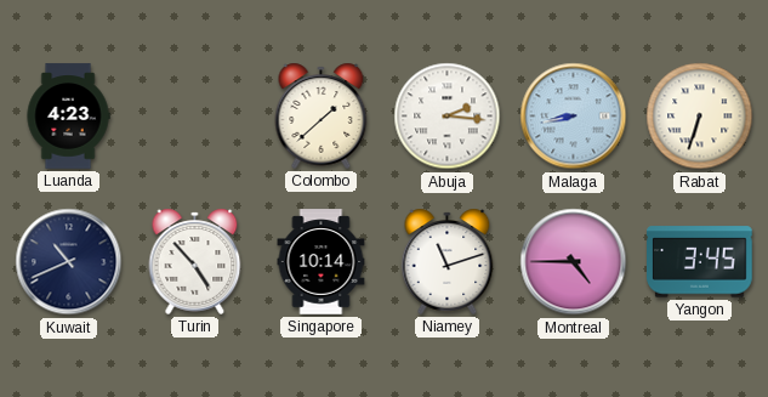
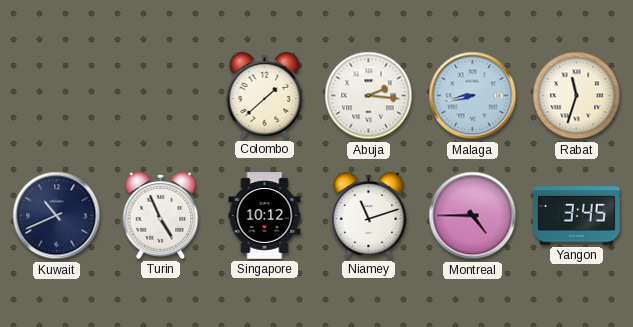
Luanda: 4:23 -> none (68, 117)
Rabat: 6:33 -> 11:33 (577, 96)
Turin: 4:53 -> 4:56 (161, 215)
Singapore: 10:14 -> 10:12 (265, 216)
